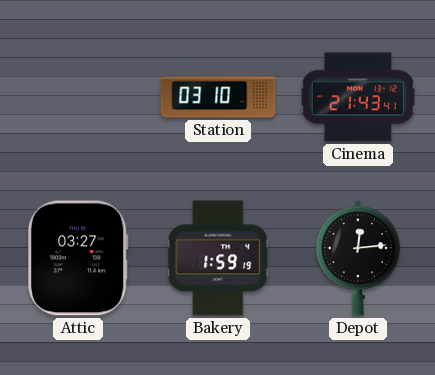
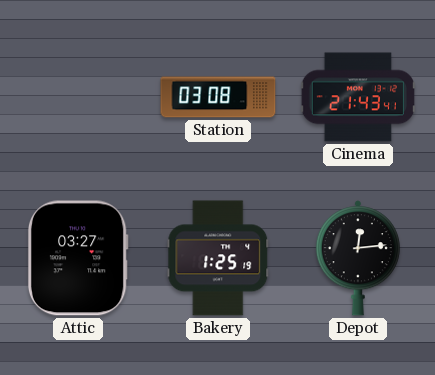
Station: 03:10 -> 03:08 (218, 97)
Bakery: 1:59 -> 1:25 (218, 258)
